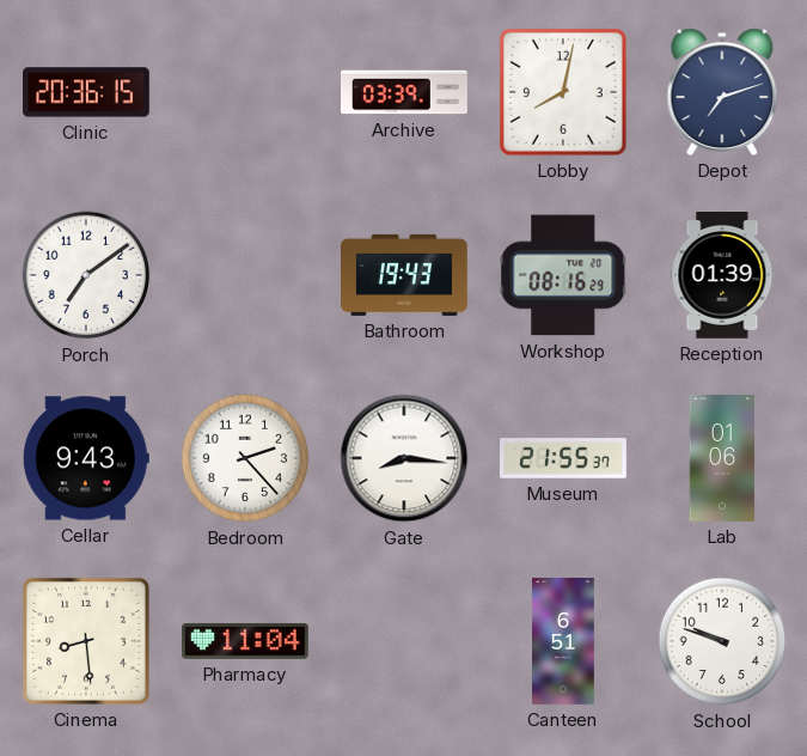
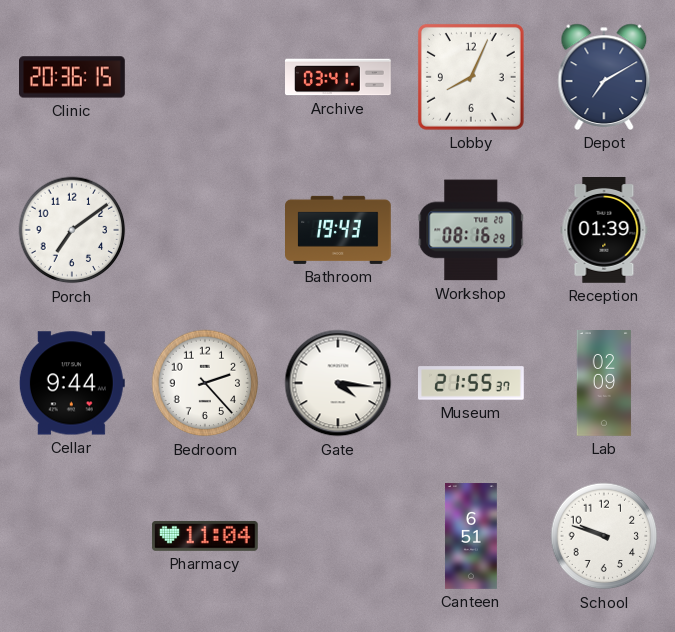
Archive: 03:39 -> 03:41 (339, 77)
Lobby: 8:02 -> 8:04 (471, 77)
Depot: 7:12 -> 7:10 (604, 77)
Cellar: 9:43 -> 9:44 (72, 383)
Gate: 8:16 -> 4:16 (338, 383)
Lab: 01:06 -> 02:09 (604, 384)
Cinema: 8:29 -> none (86, 641)
